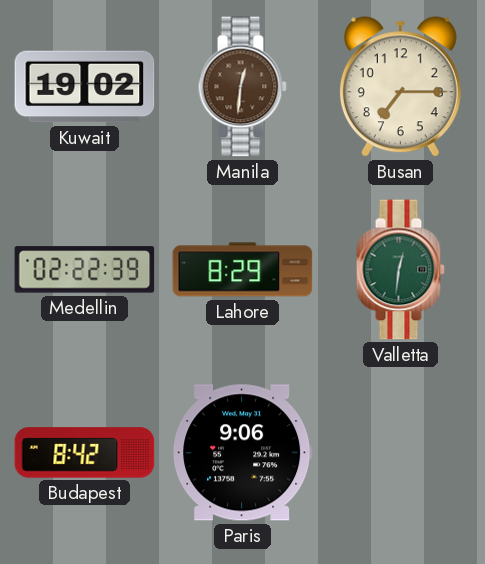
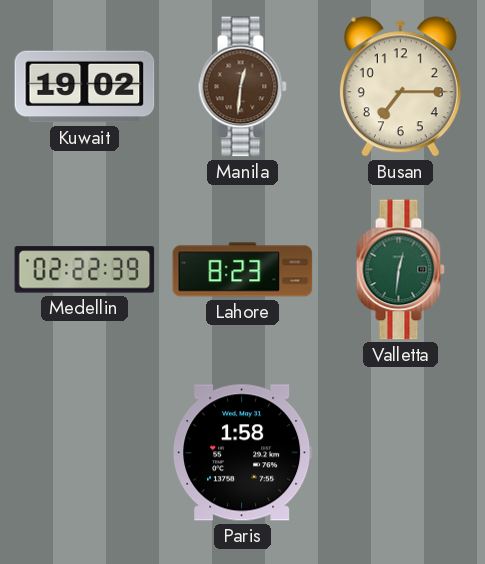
Lahore: 8:29 -> 8:23 (243, 270)
Budapest: 8:42 -> none (85, 453)
Paris: 9:06 -> 1:58 (243, 453)
